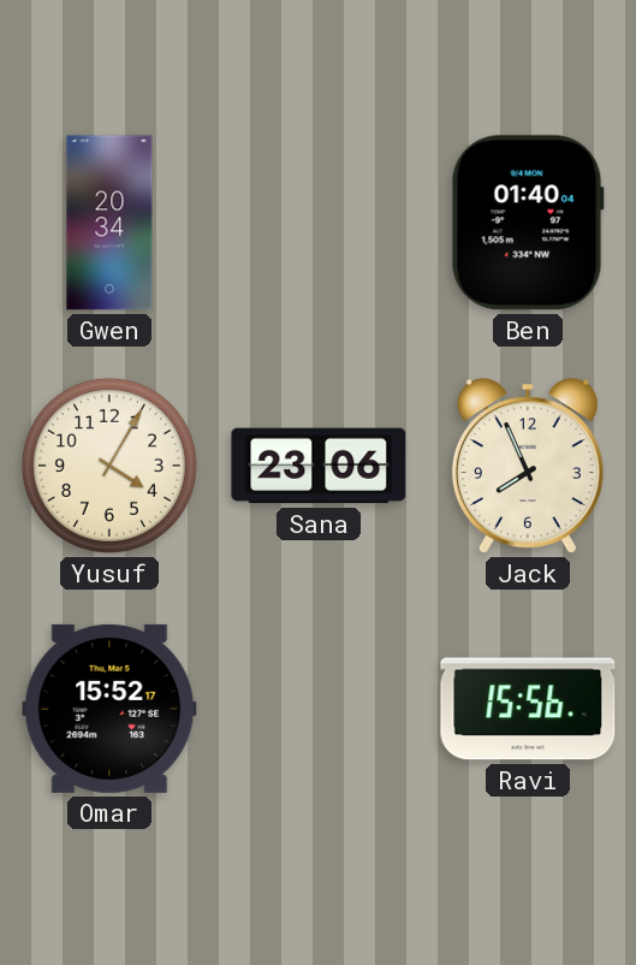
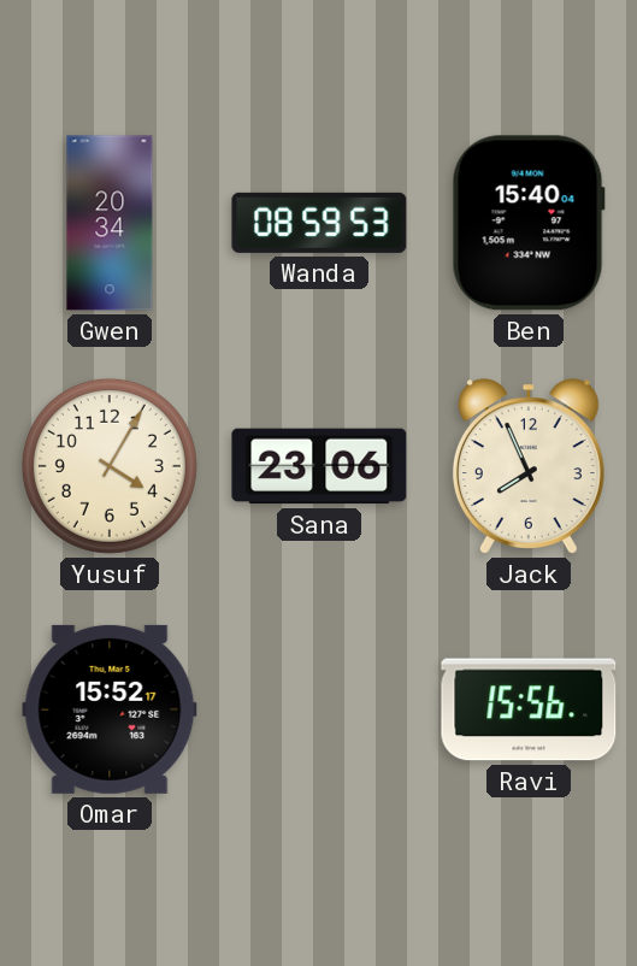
Wanda: none -> 08:59 (319, 223)
Ben: 01:40 -> 15:40 (529, 223)
